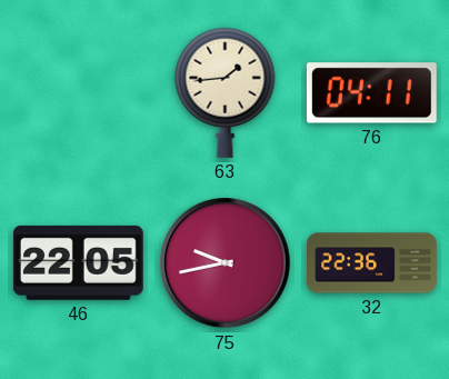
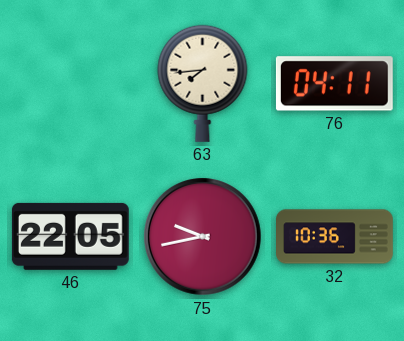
63: 1:44 -> 7:44 (203, 83)
32: 22:36 -> 10:36 (335, 237)
